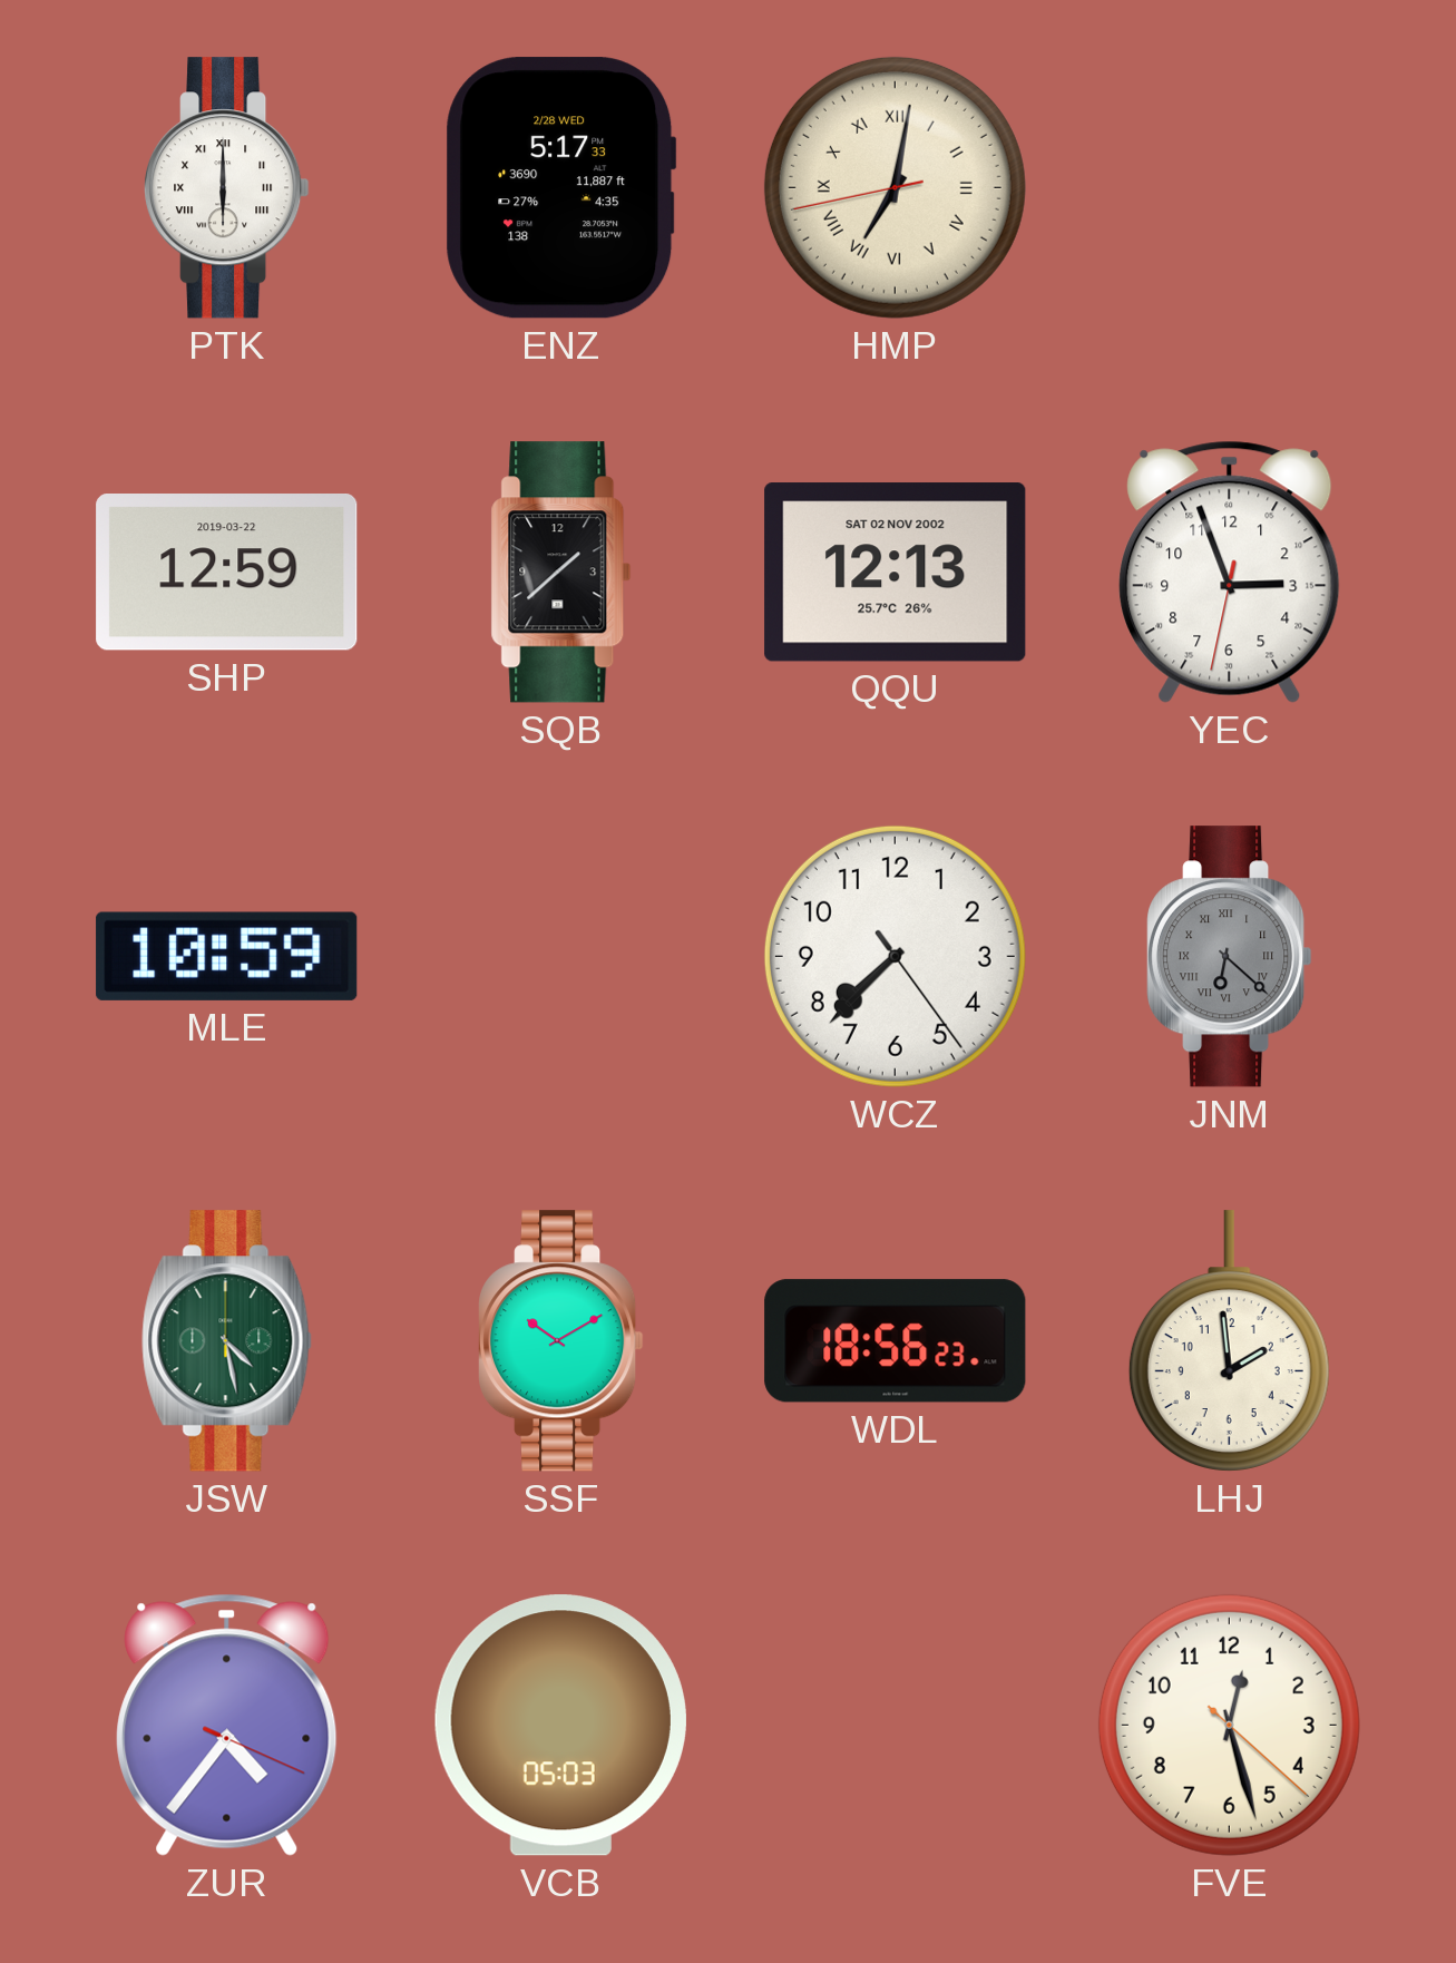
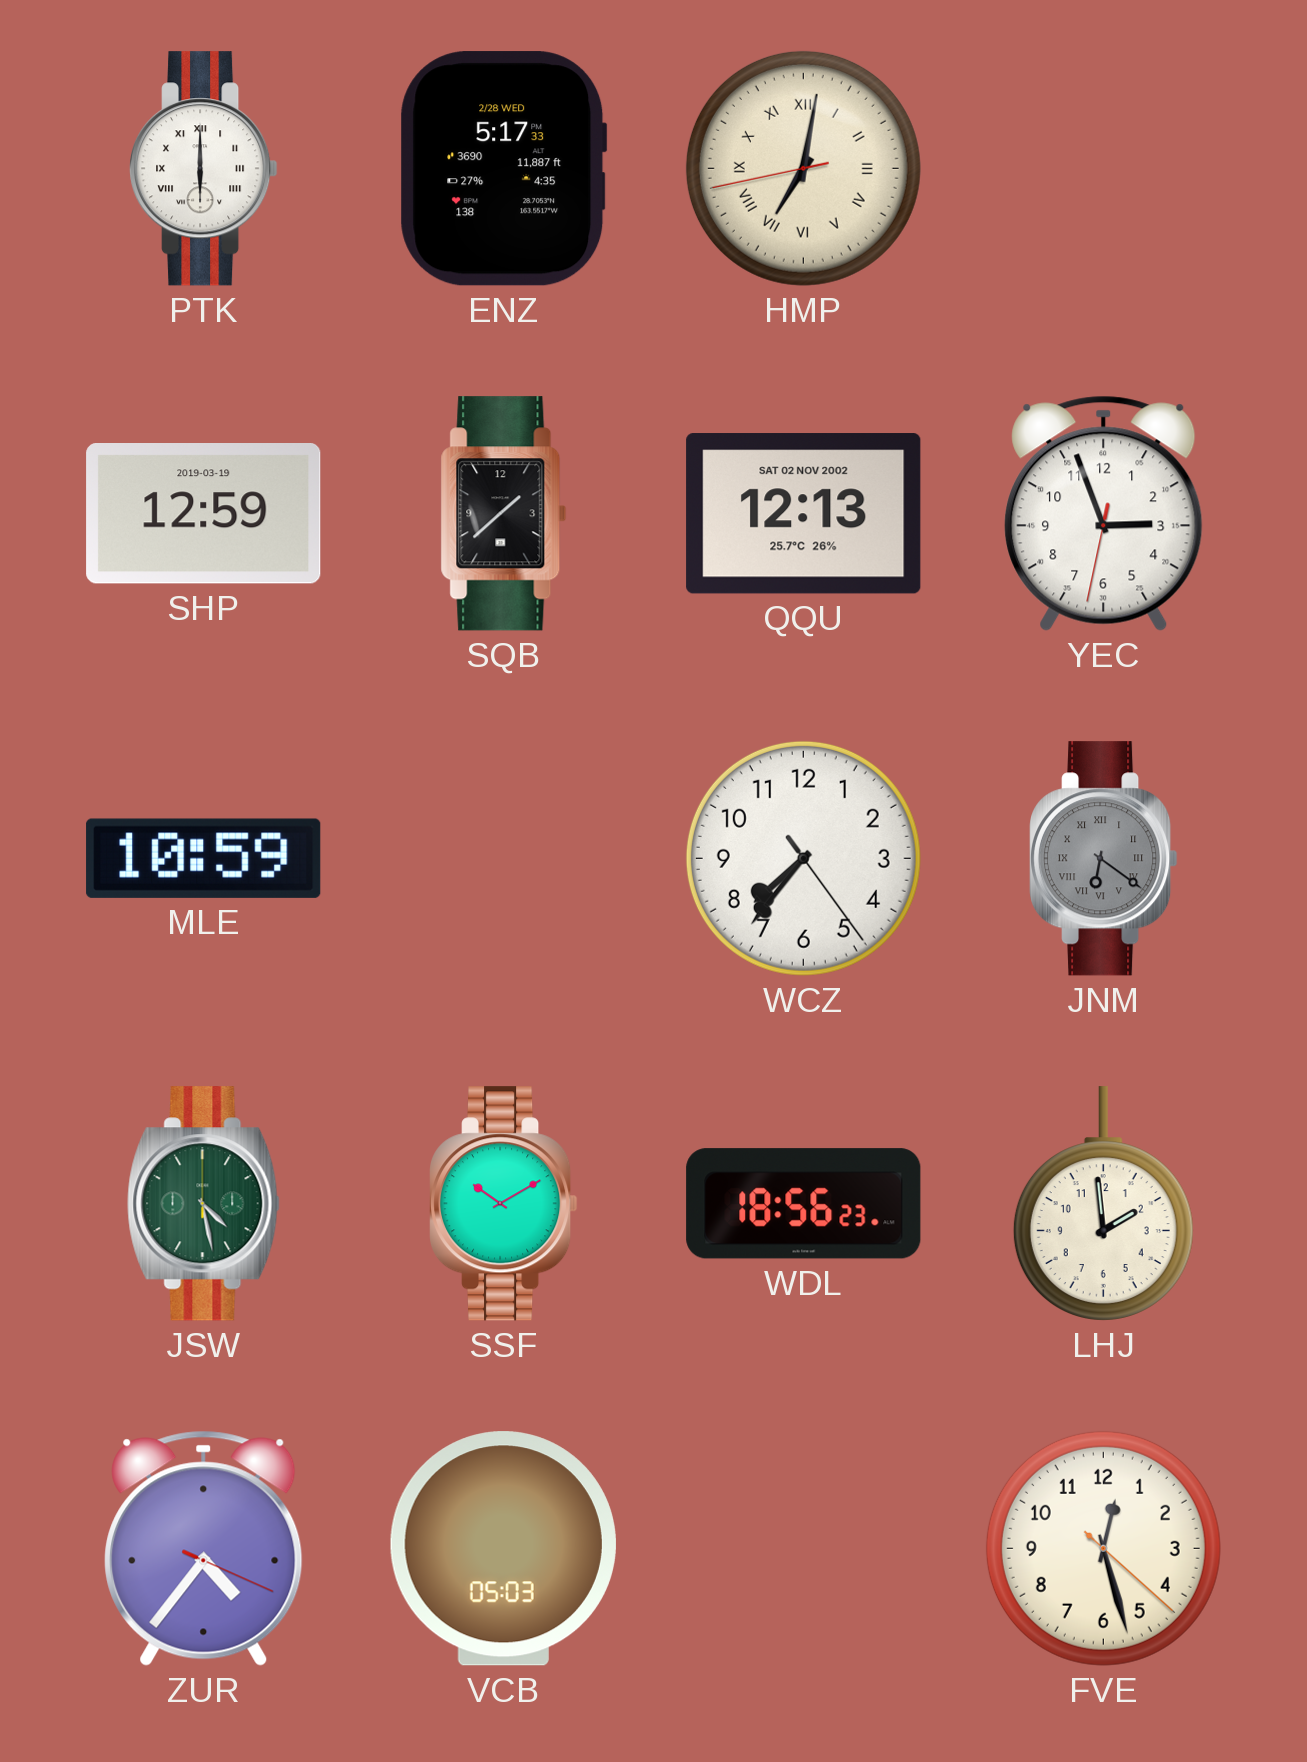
SHP date: 2019-03-22 -> 2019-03-19 (204, 514)
WCZ: 7:37 -> 7:36 (803, 858)
JNM: 6:22 -> 6:21 (1104, 859)
